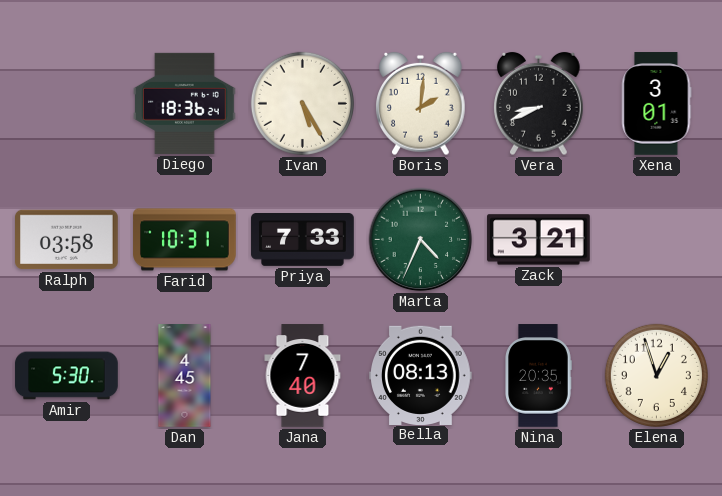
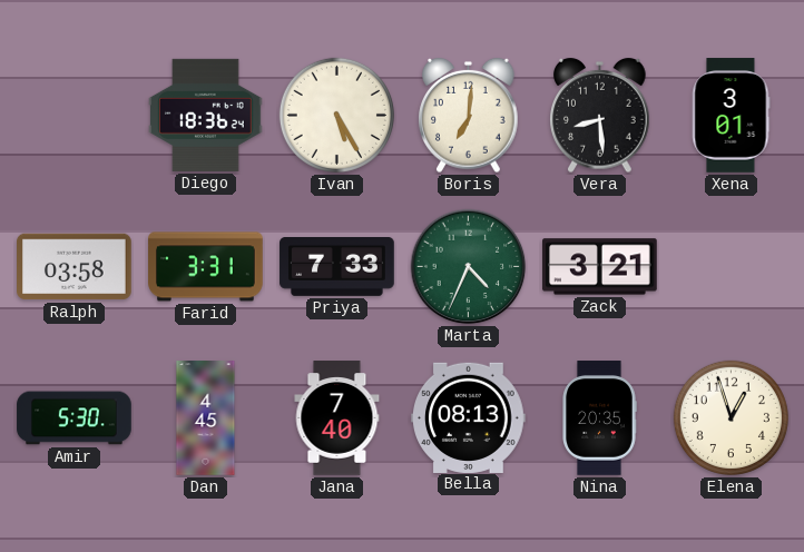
Boris: 2:01 -> 7:01 (469, 116)
Vera: 8:41 -> 8:29 (600, 116)
Farid: 10:31 -> 3:31 (206, 267)
